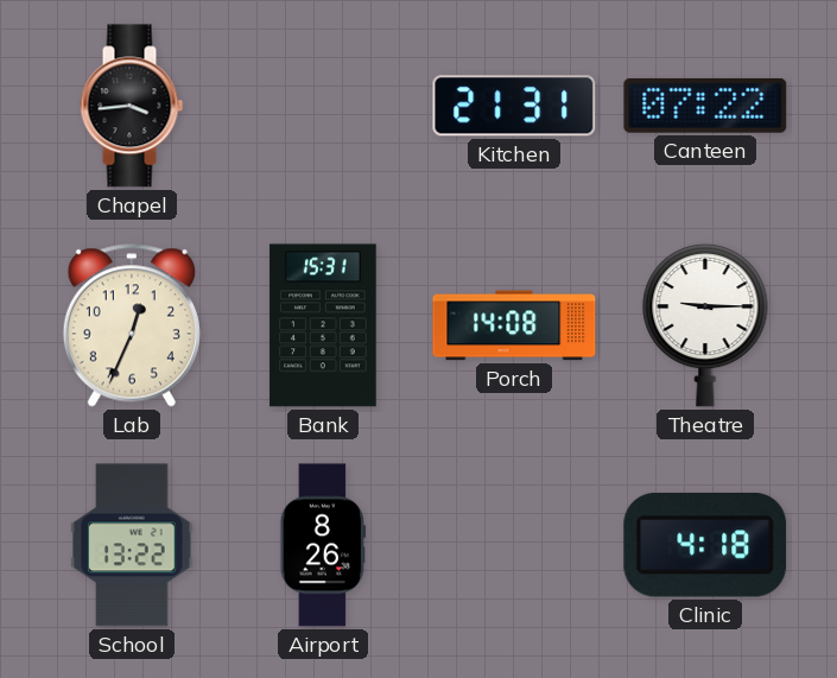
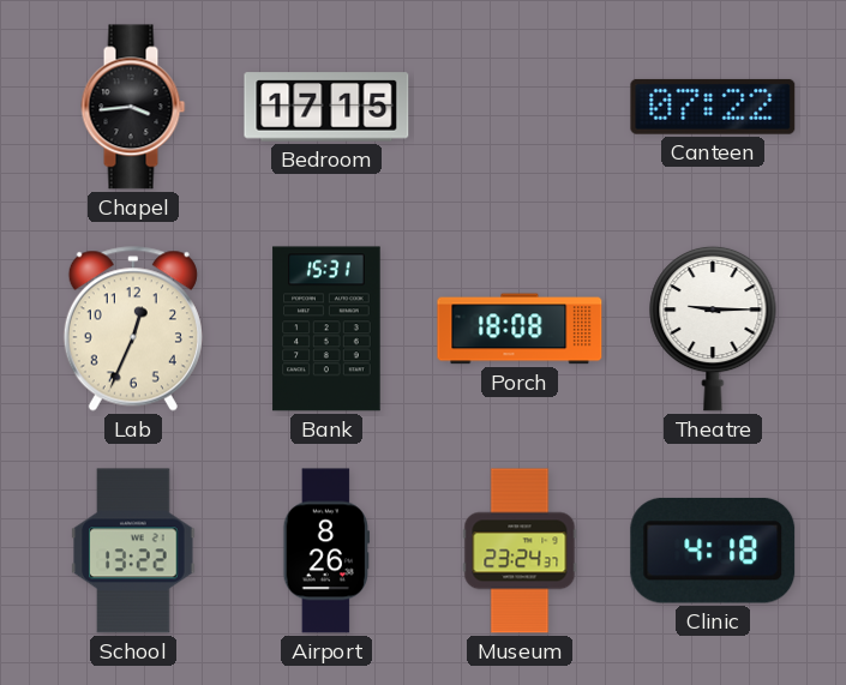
Bedroom: none -> 17:15 (326, 107)
Kitchen: 21:31 -> none (514, 106)
Porch: 14:08 -> 18:08 (520, 329)
Museum: none -> 23:24 (520, 551)
